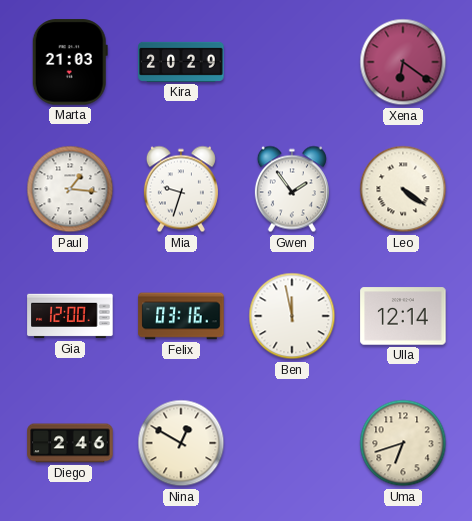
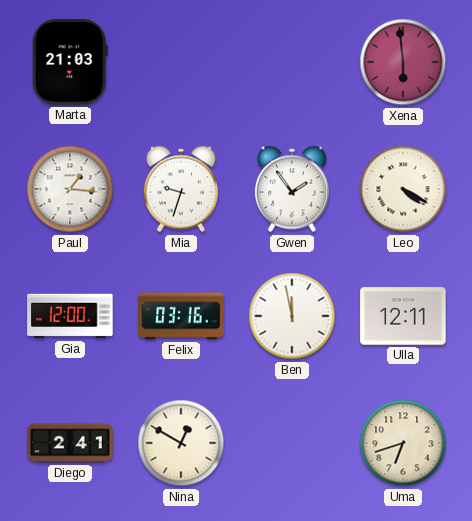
Kira: 20:29 -> none (181, 62)
Xena: 6:21 -> 5:59 (403, 62)
Leo: 4:21 -> 4:20 (403, 189)
Ulla: 12:14 -> 12:11 (403, 316)
Diego: 2:46 -> 2:41 (70, 443)
